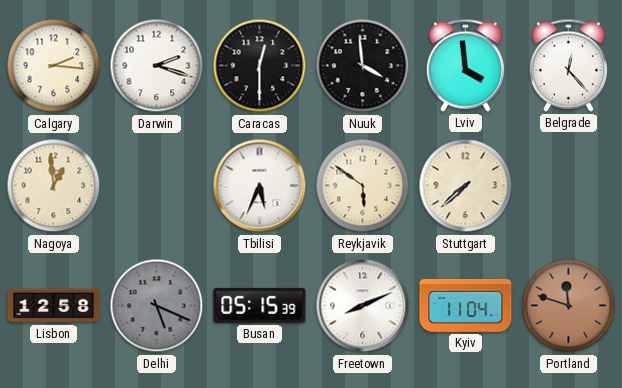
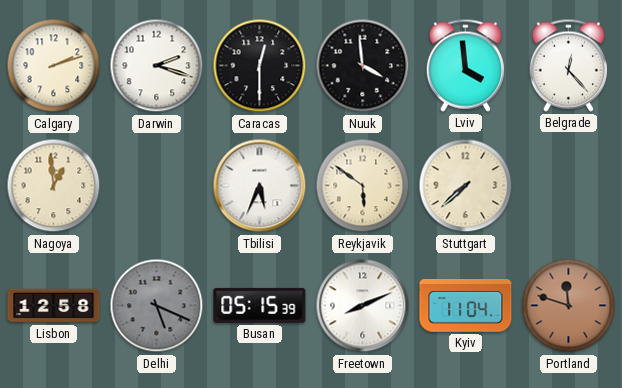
Calgary: 2:16 -> 2:12 (54, 66)
